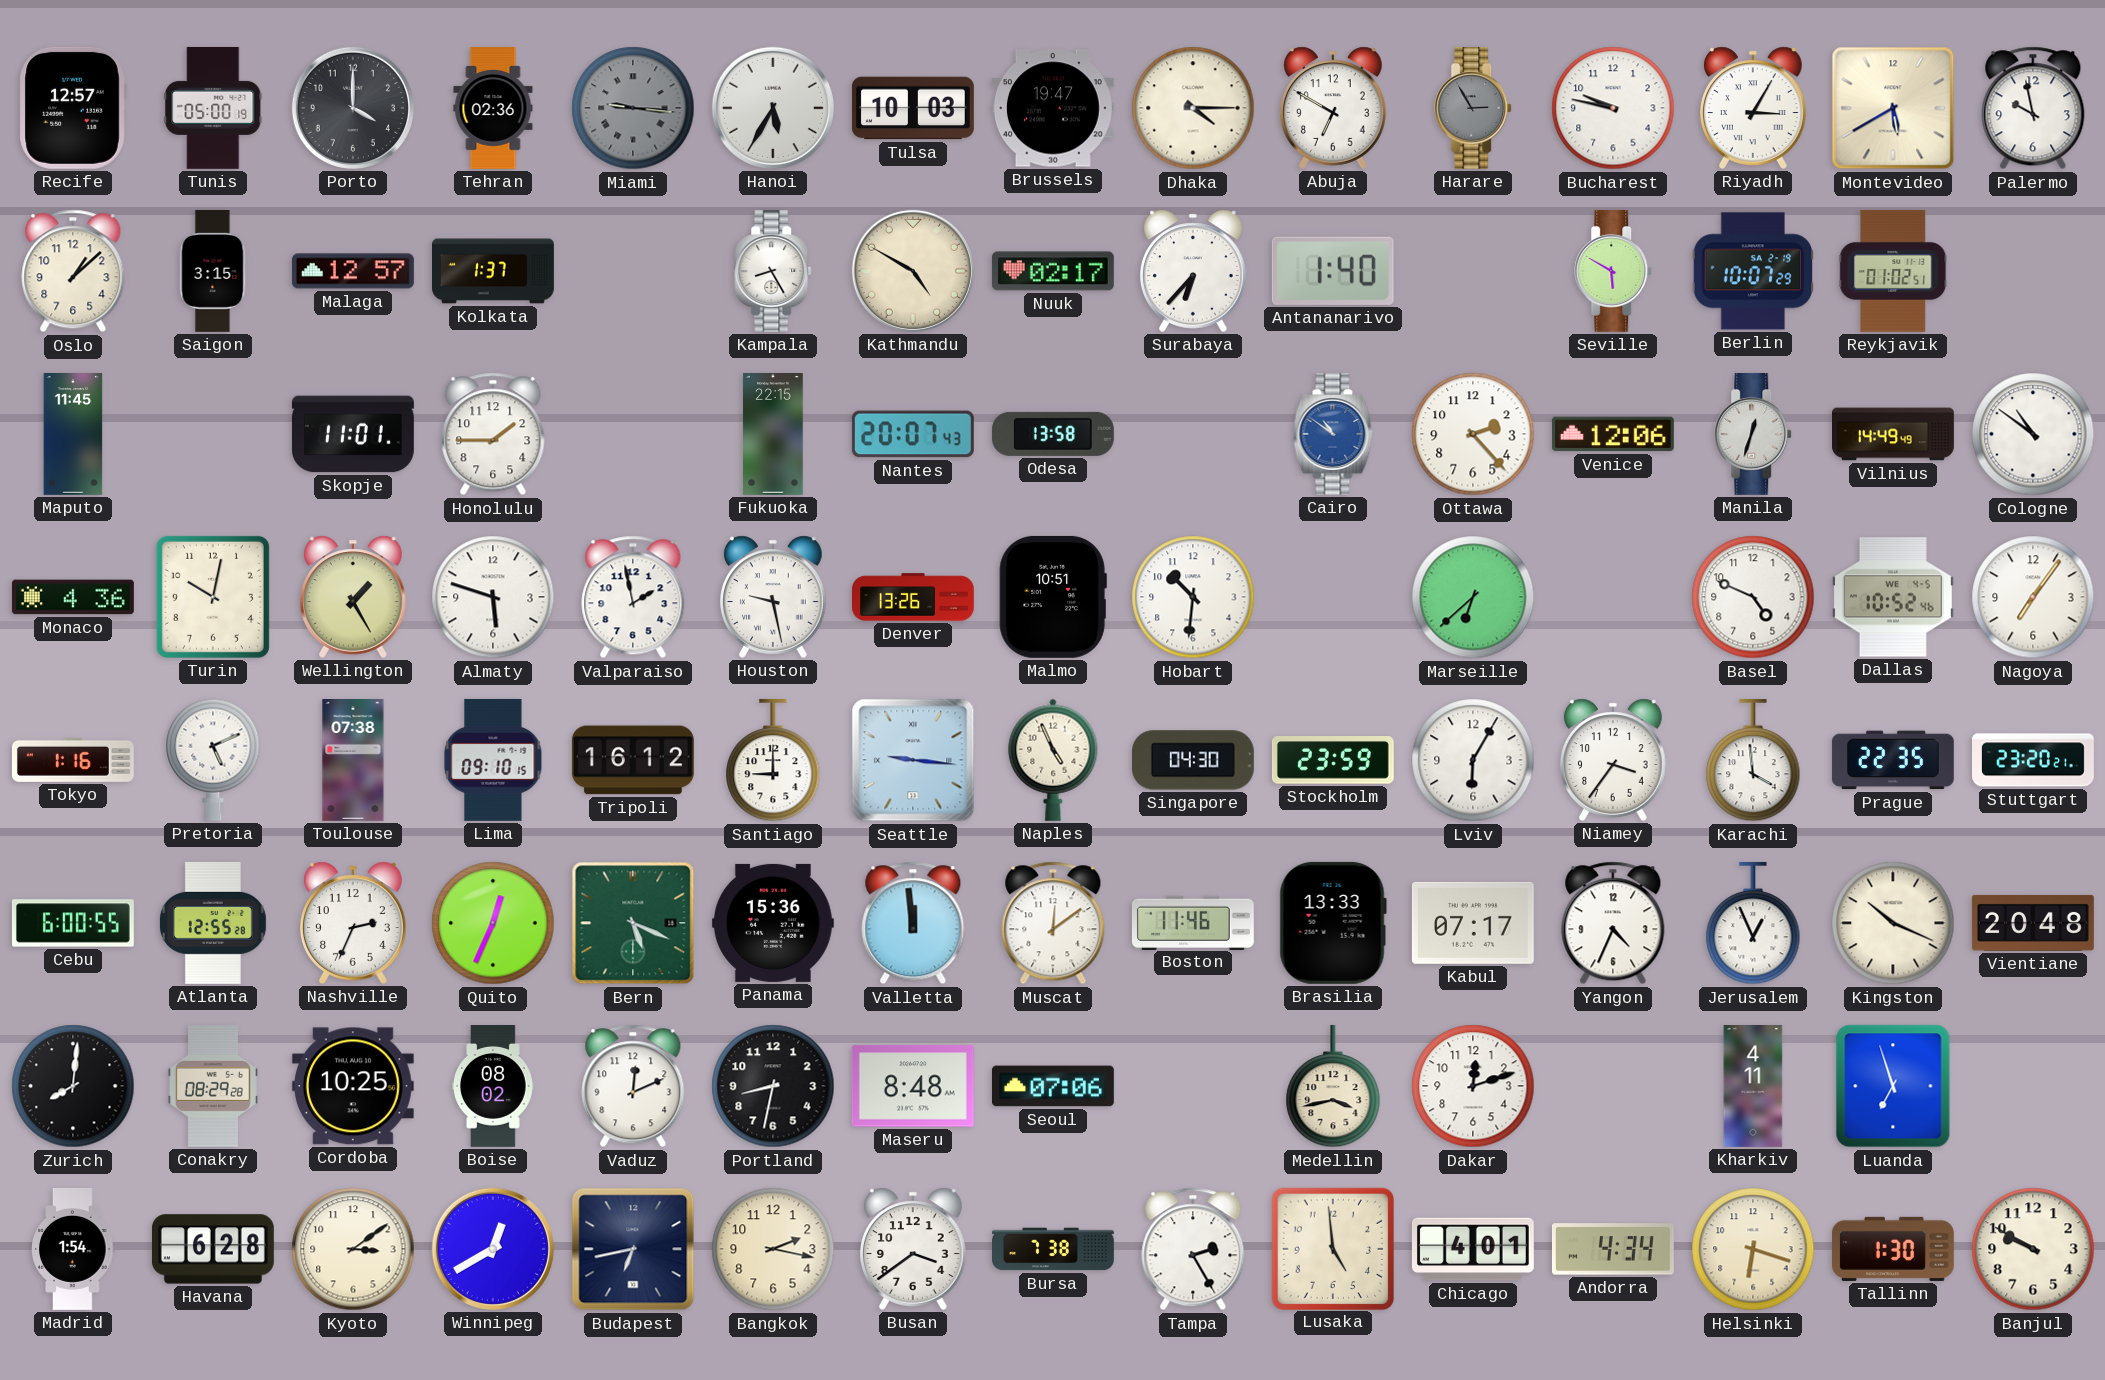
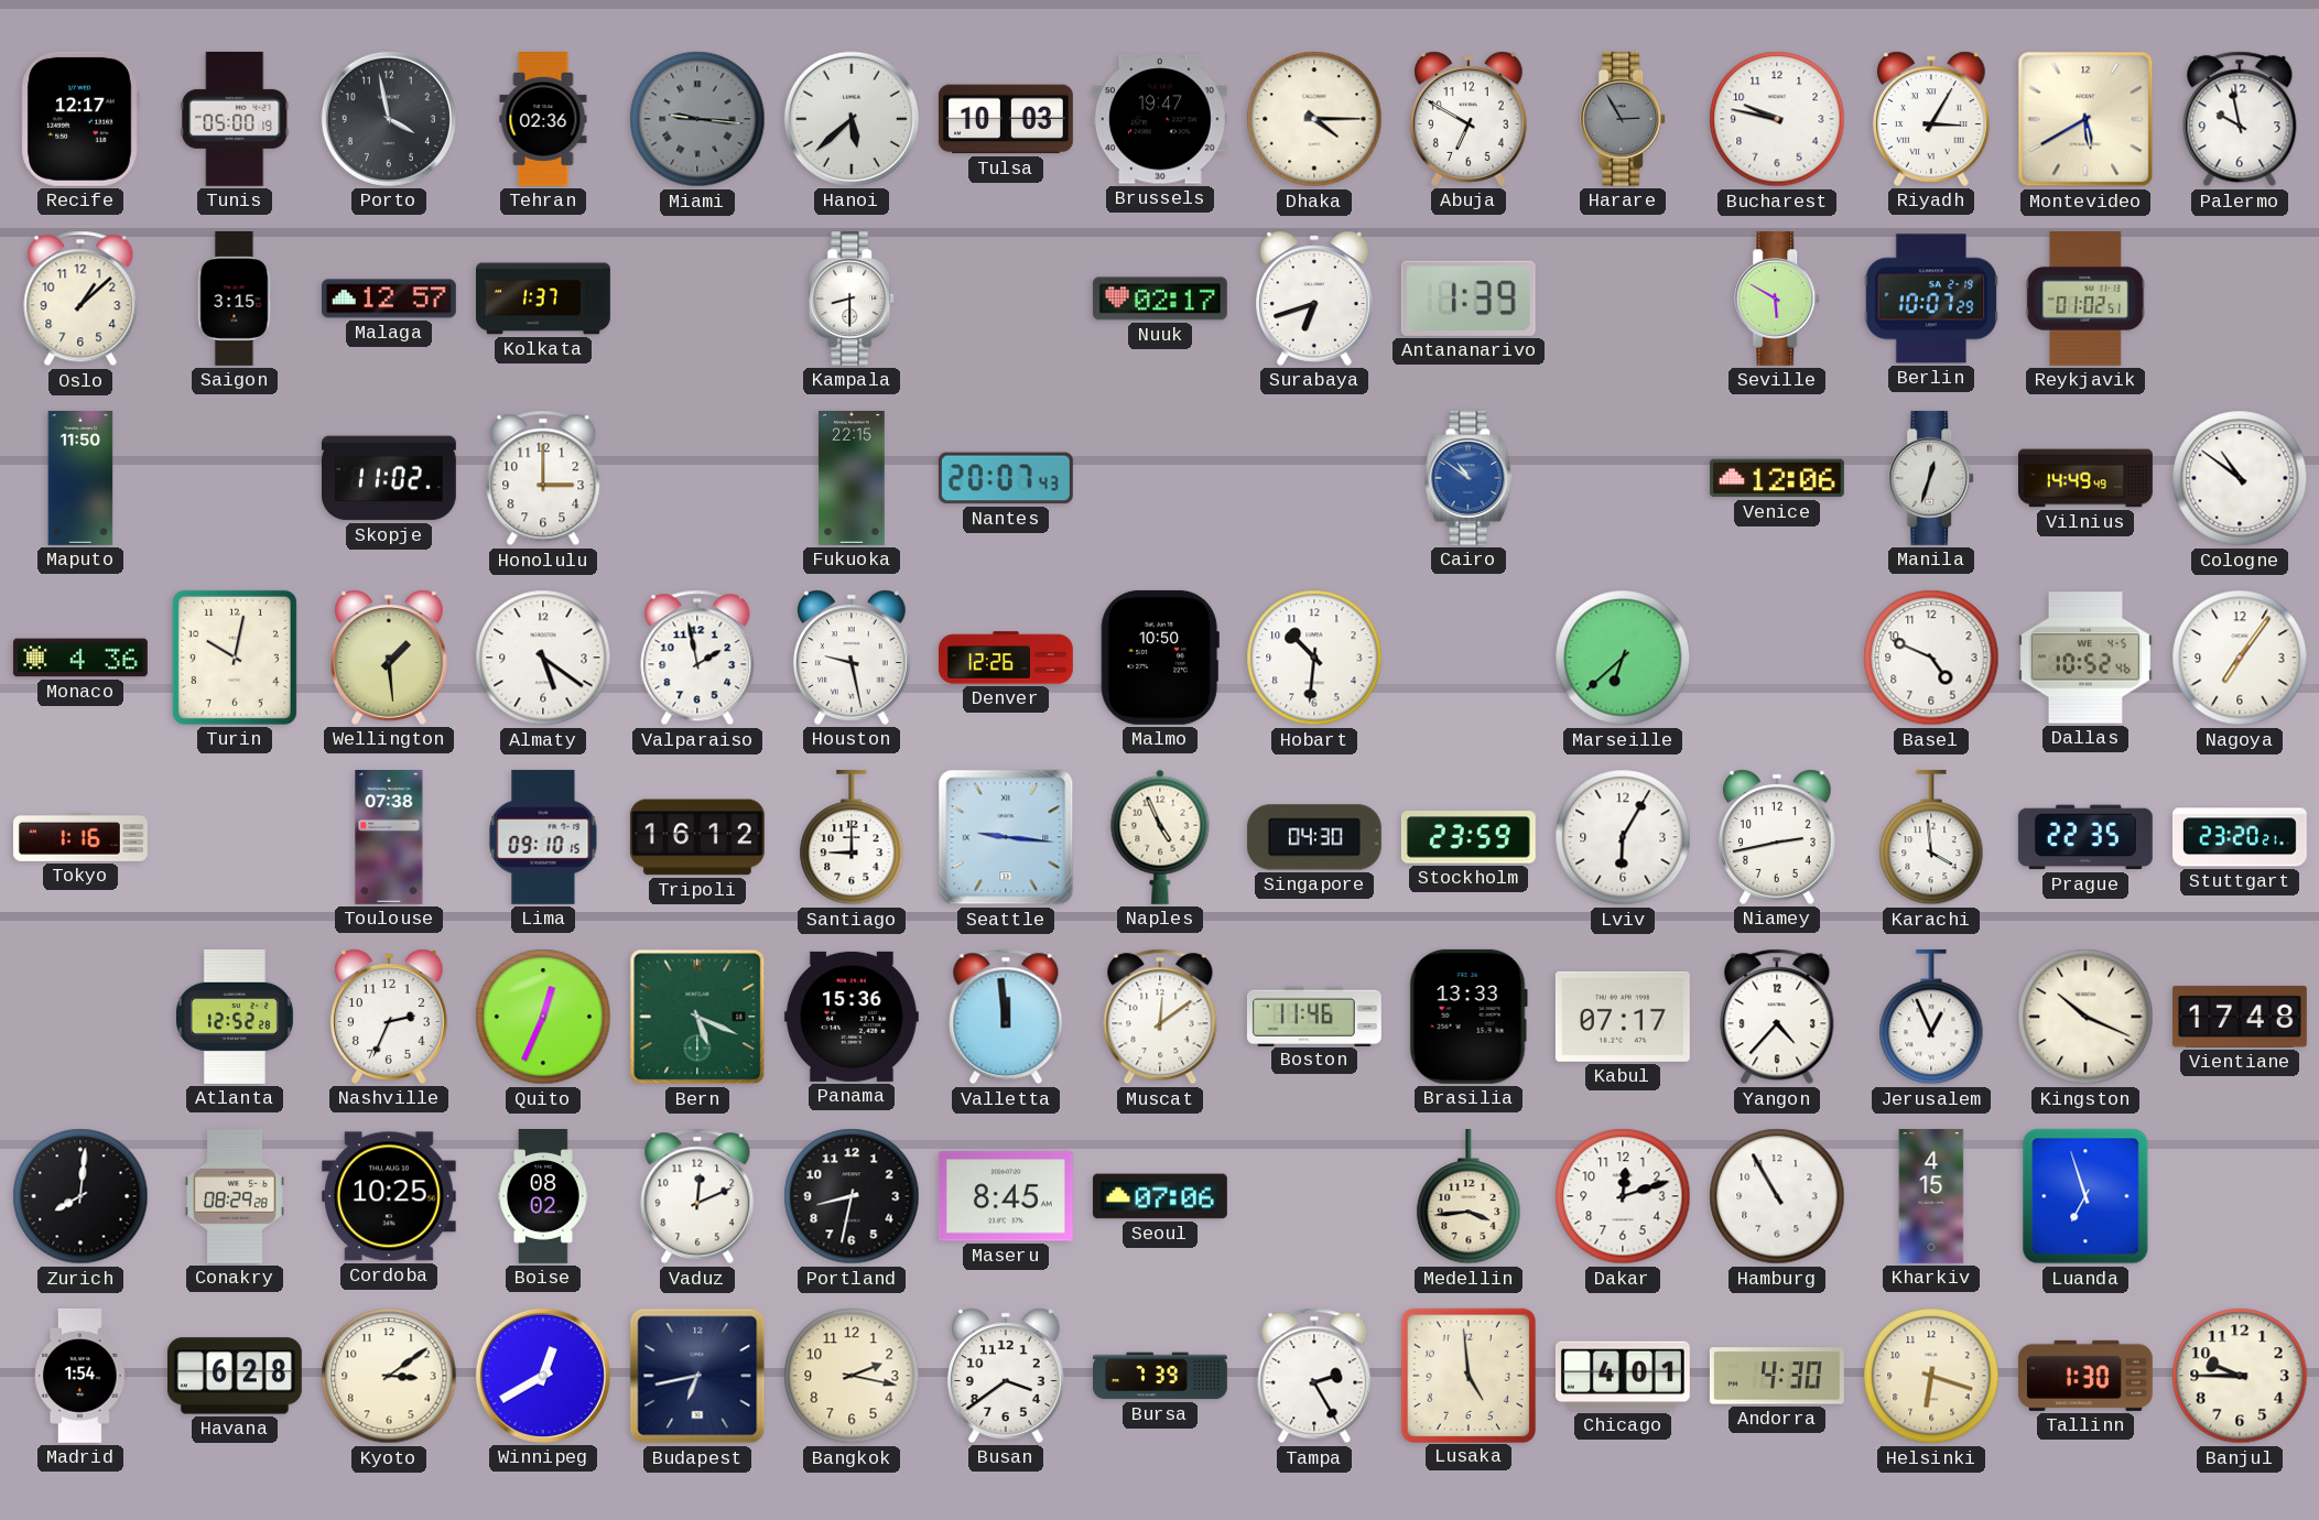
Recife: 12:57 -> 12:17 (80, 119)
Porto: 4:00 -> 3:58 (389, 119)
Hanoi: 5:35 -> 5:38 (852, 119)
Kampala: 8:25 -> 8:30 (853, 298)
Kathmandu: 4:50 -> none (913, 271)
Surabaya: 6:37 -> 6:42 (1315, 298)
Antananarivo: 1:40 -> 1:39 (1469, 298)
Maputo: 11:45 -> 11:50 (80, 479)
Skopje: 11:01 -> 11:02 (389, 478)
Honolulu: 1:45 -> 3:00 (543, 478)
Odesa: 13:58 -> none (1053, 434)
Ottawa: 2:23 -> none (1473, 434)
Wellington: 1:25 -> 1:29 (390, 658)
Almaty: 5:48 -> 5:21 (543, 658)
Denver: 13:26 -> 12:26 (1007, 658)
Malmo: 10:51 -> 10:50 (1160, 658)
Pretoria: 5:11 -> none (213, 760)
Niamey: 3:36 -> 2:43 (1778, 837)
Cebu: 6:00 -> none (73, 923)
Atlanta: 12:55 -> 12:52 (235, 1017)
Yangon: 4:34 -> 4:37 (1777, 1017)
Vientiane: 20:48 -> 17:48 (2240, 1017)
Maseru: 8:48 -> 8:45 (1006, 1196)
Medellin: 3:43 -> 3:44 (1469, 1196)
Hamburg: none -> 10:55 (1777, 1196)
Kharkiv: 4:11 -> 4:15 (1931, 1197)
Bursa: 7:38 -> 7:39 (1161, 1376)
Andorra: 4:34 -> 4:30 (1777, 1376)
Banjul: 9:50 -> 9:45 (2240, 1376)
